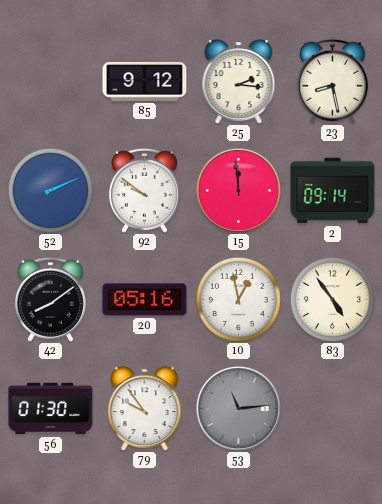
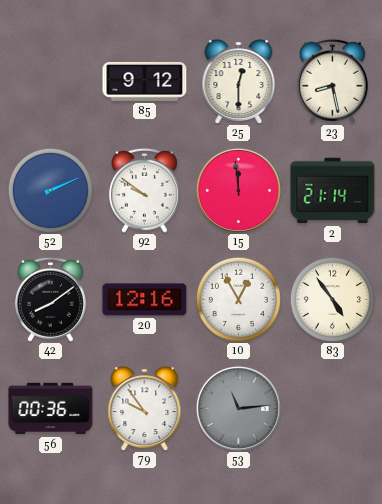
25: 2:16 -> 12:30 (239, 81)
2: 09:14 -> 21:14 (333, 191)
20: 05:16 -> 12:16 (145, 300)
10: 12:58 -> 12:55 (238, 299)
56: 01:30 -> 00:36 (51, 409)
